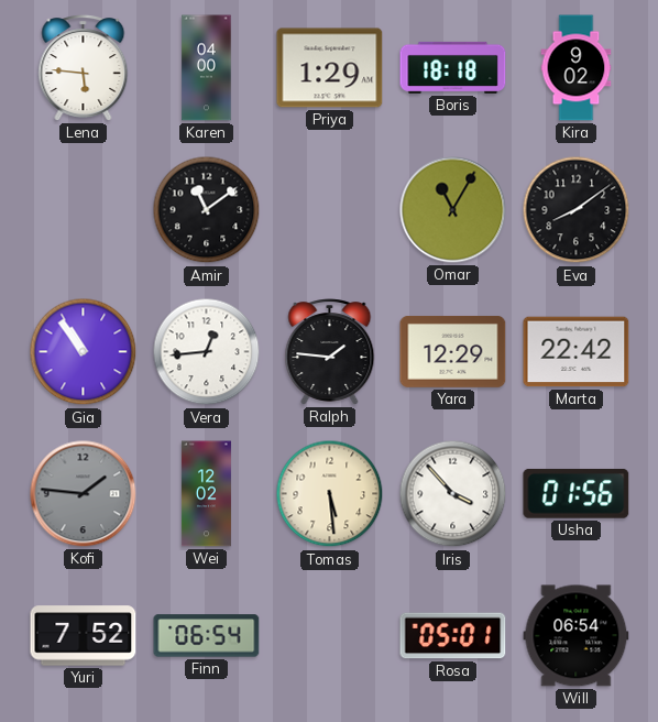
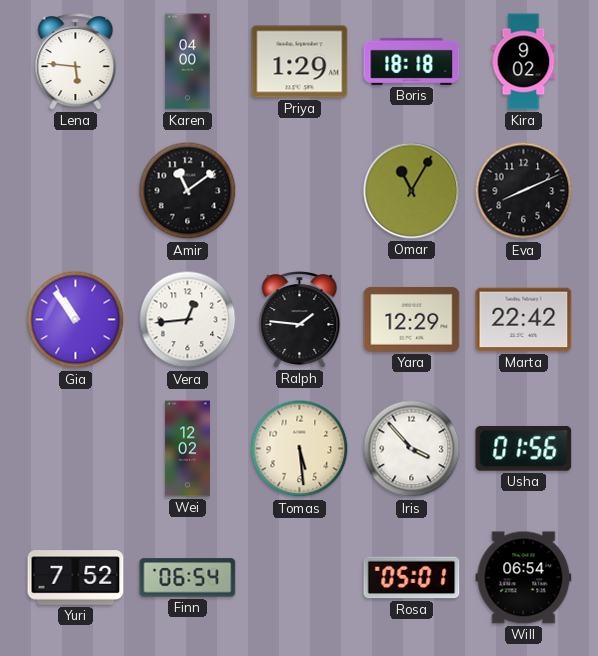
Eva: 8:09 -> 8:11 (524, 191)
Kofi: 1:46 -> none (84, 494)
